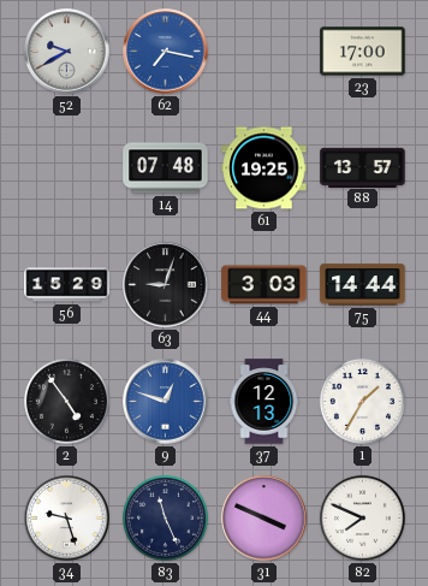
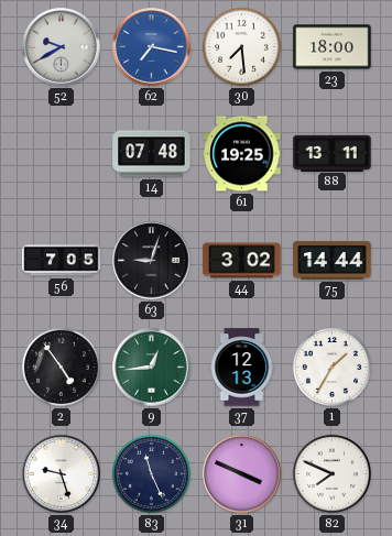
30: none -> 7:29 (241, 46)
23: 17:00 -> 18:00 (333, 47)
88: 13:57 -> 13:11 (333, 153)
56: 15:29 -> 7:05 (62, 261)
44: 3:03 -> 3:02 (242, 261)
9: 12:48 -> 12:44 (152, 368)
9 dial: blue -> green (152, 368)
